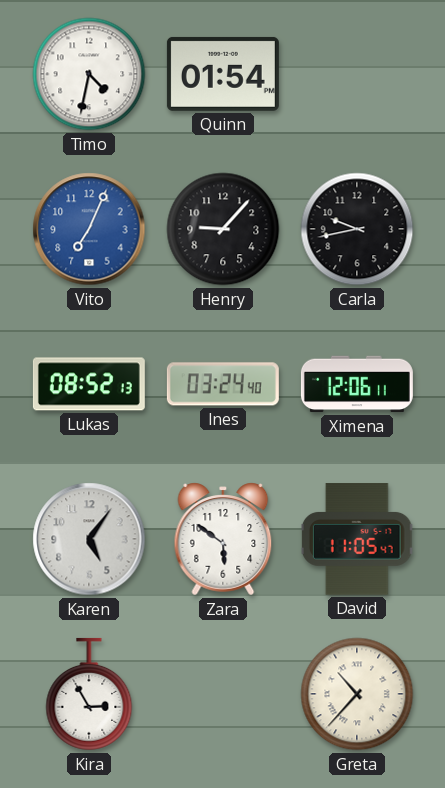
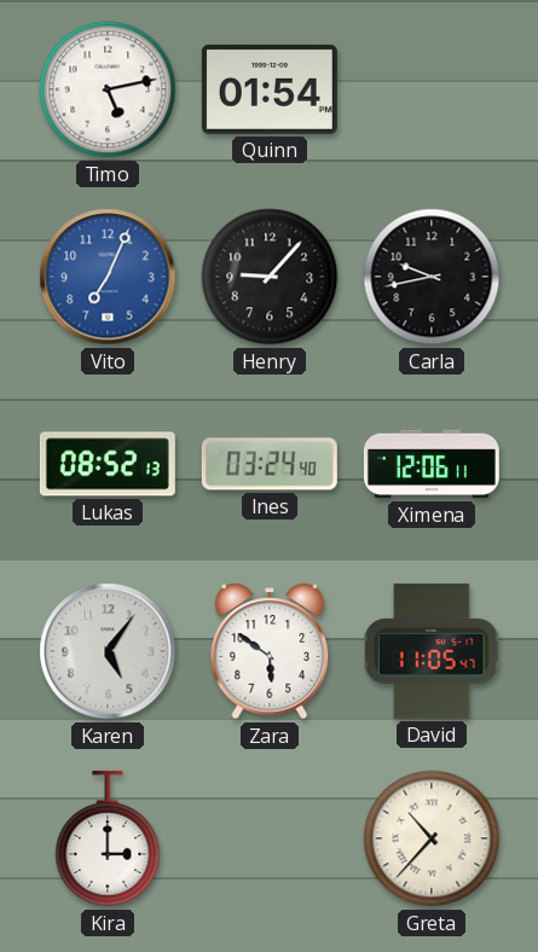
Timo: 4:32 -> 5:13 (108, 89)
Kira: 2:55 -> 3:00 (108, 838)
